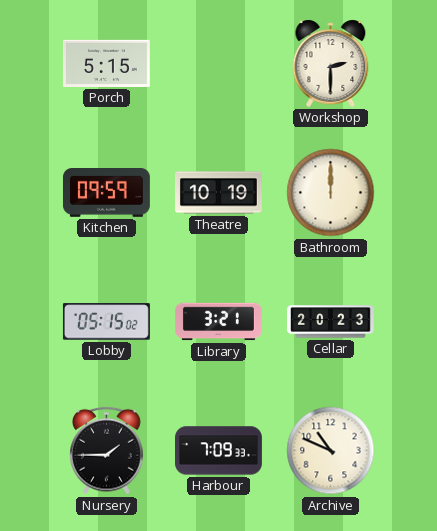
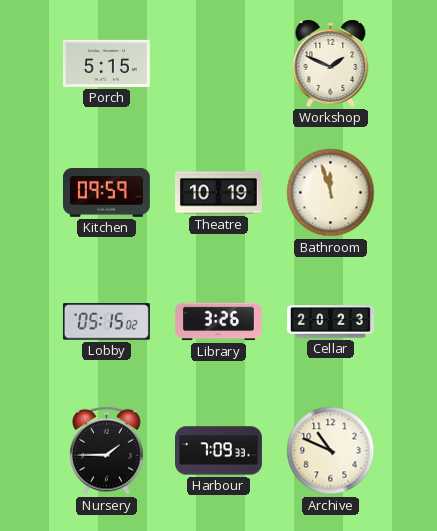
Workshop: 2:30 -> 1:49 (331, 63)
Bathroom: 12:00 -> 11:57 (331, 193)
Library: 3:21 -> 3:26 (219, 322)
